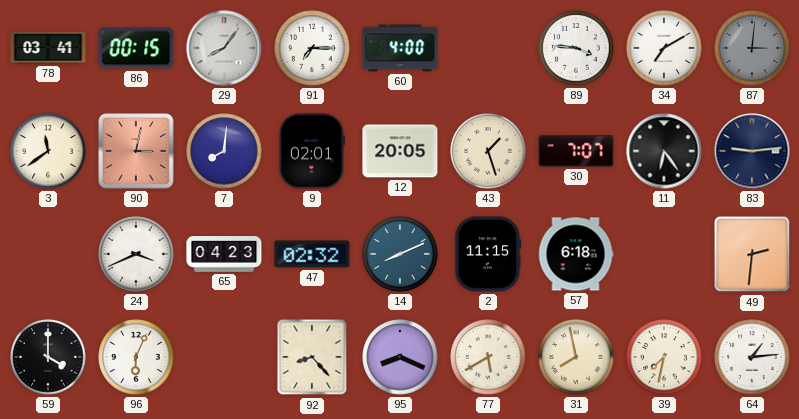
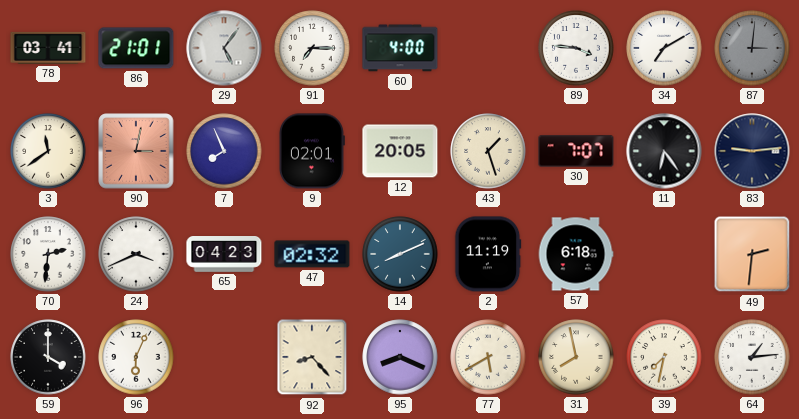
86: 00:15 -> 21:01 (136, 48)
29: 8:06 -> 5:06 (224, 48)
7: 8:01 -> 7:56 (224, 151)
70: none -> 2:31 (48, 254)
2: 11:15 -> 11:19 (488, 254)
